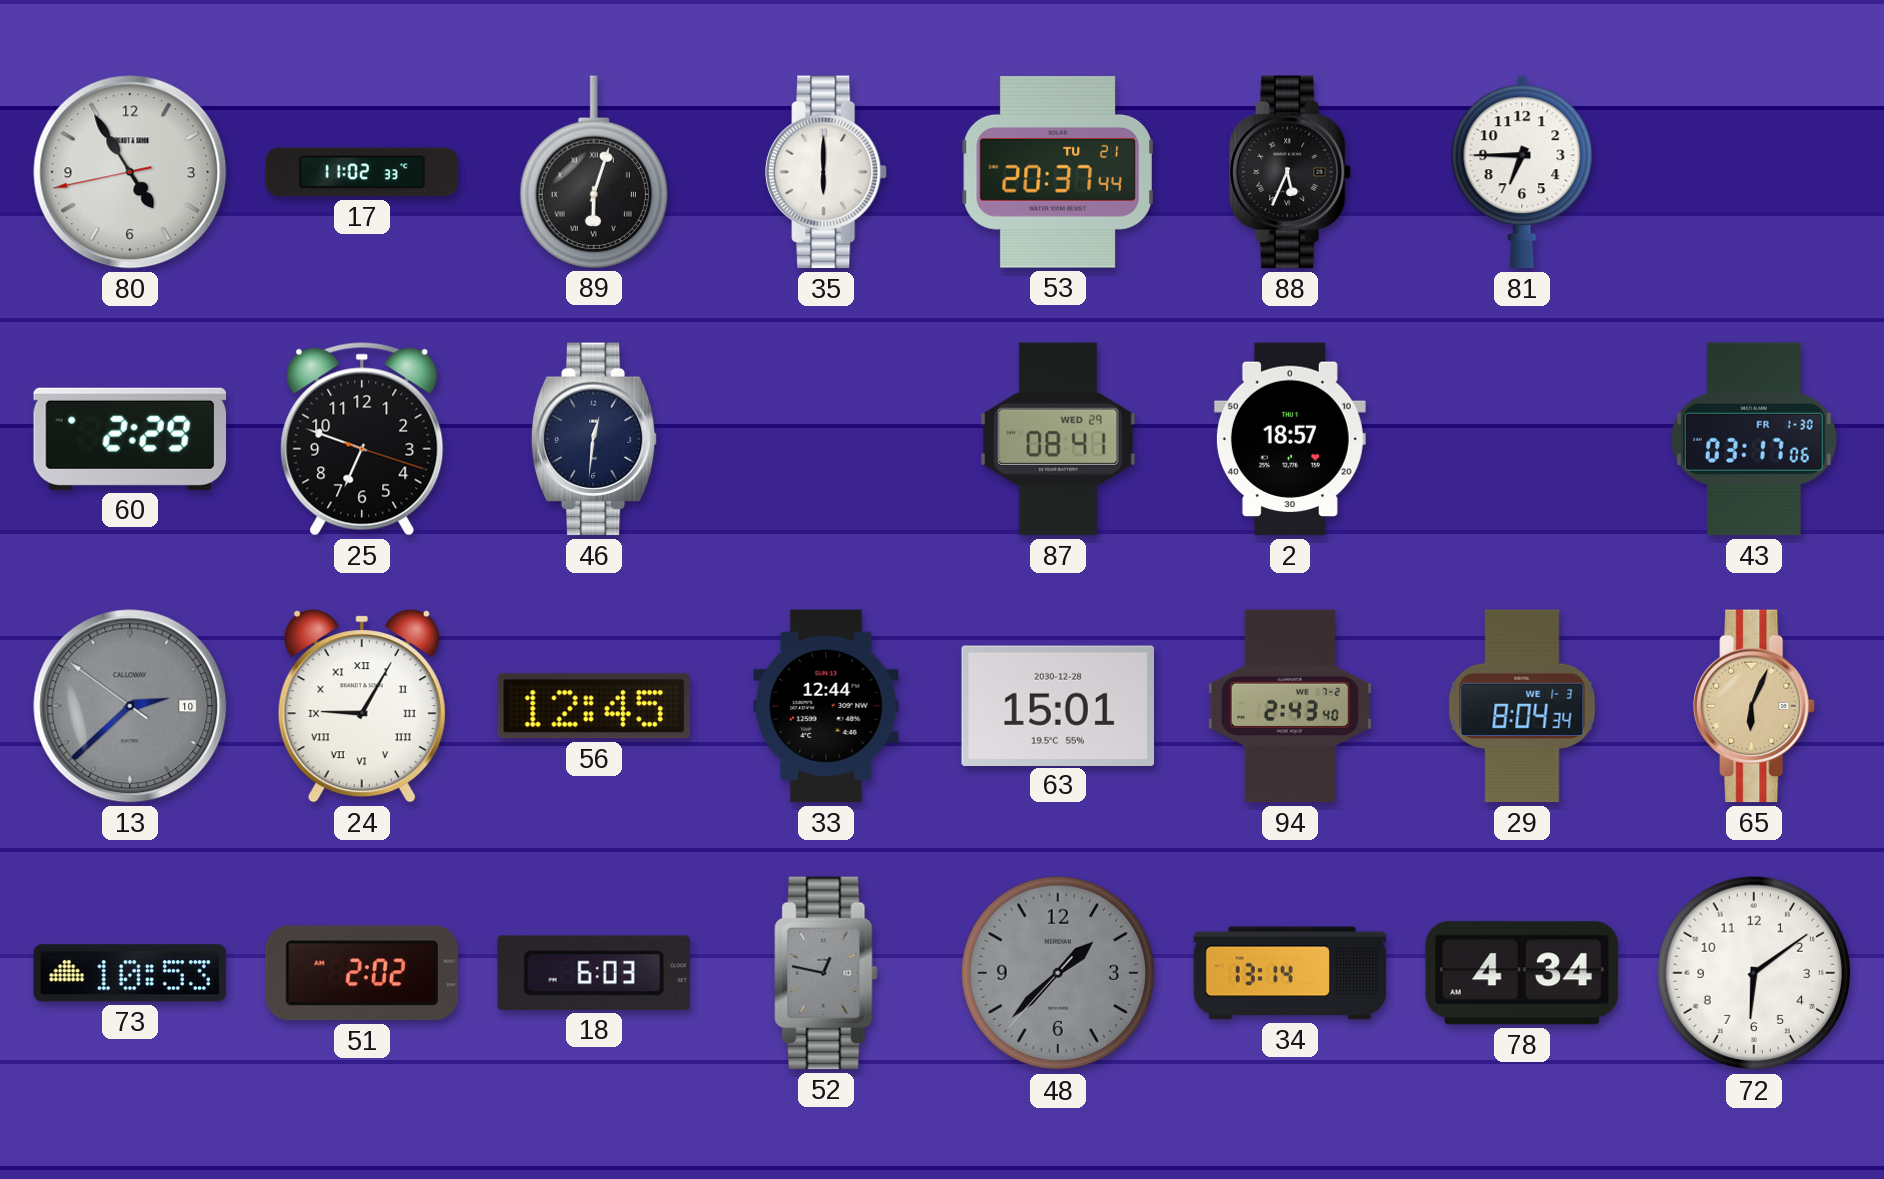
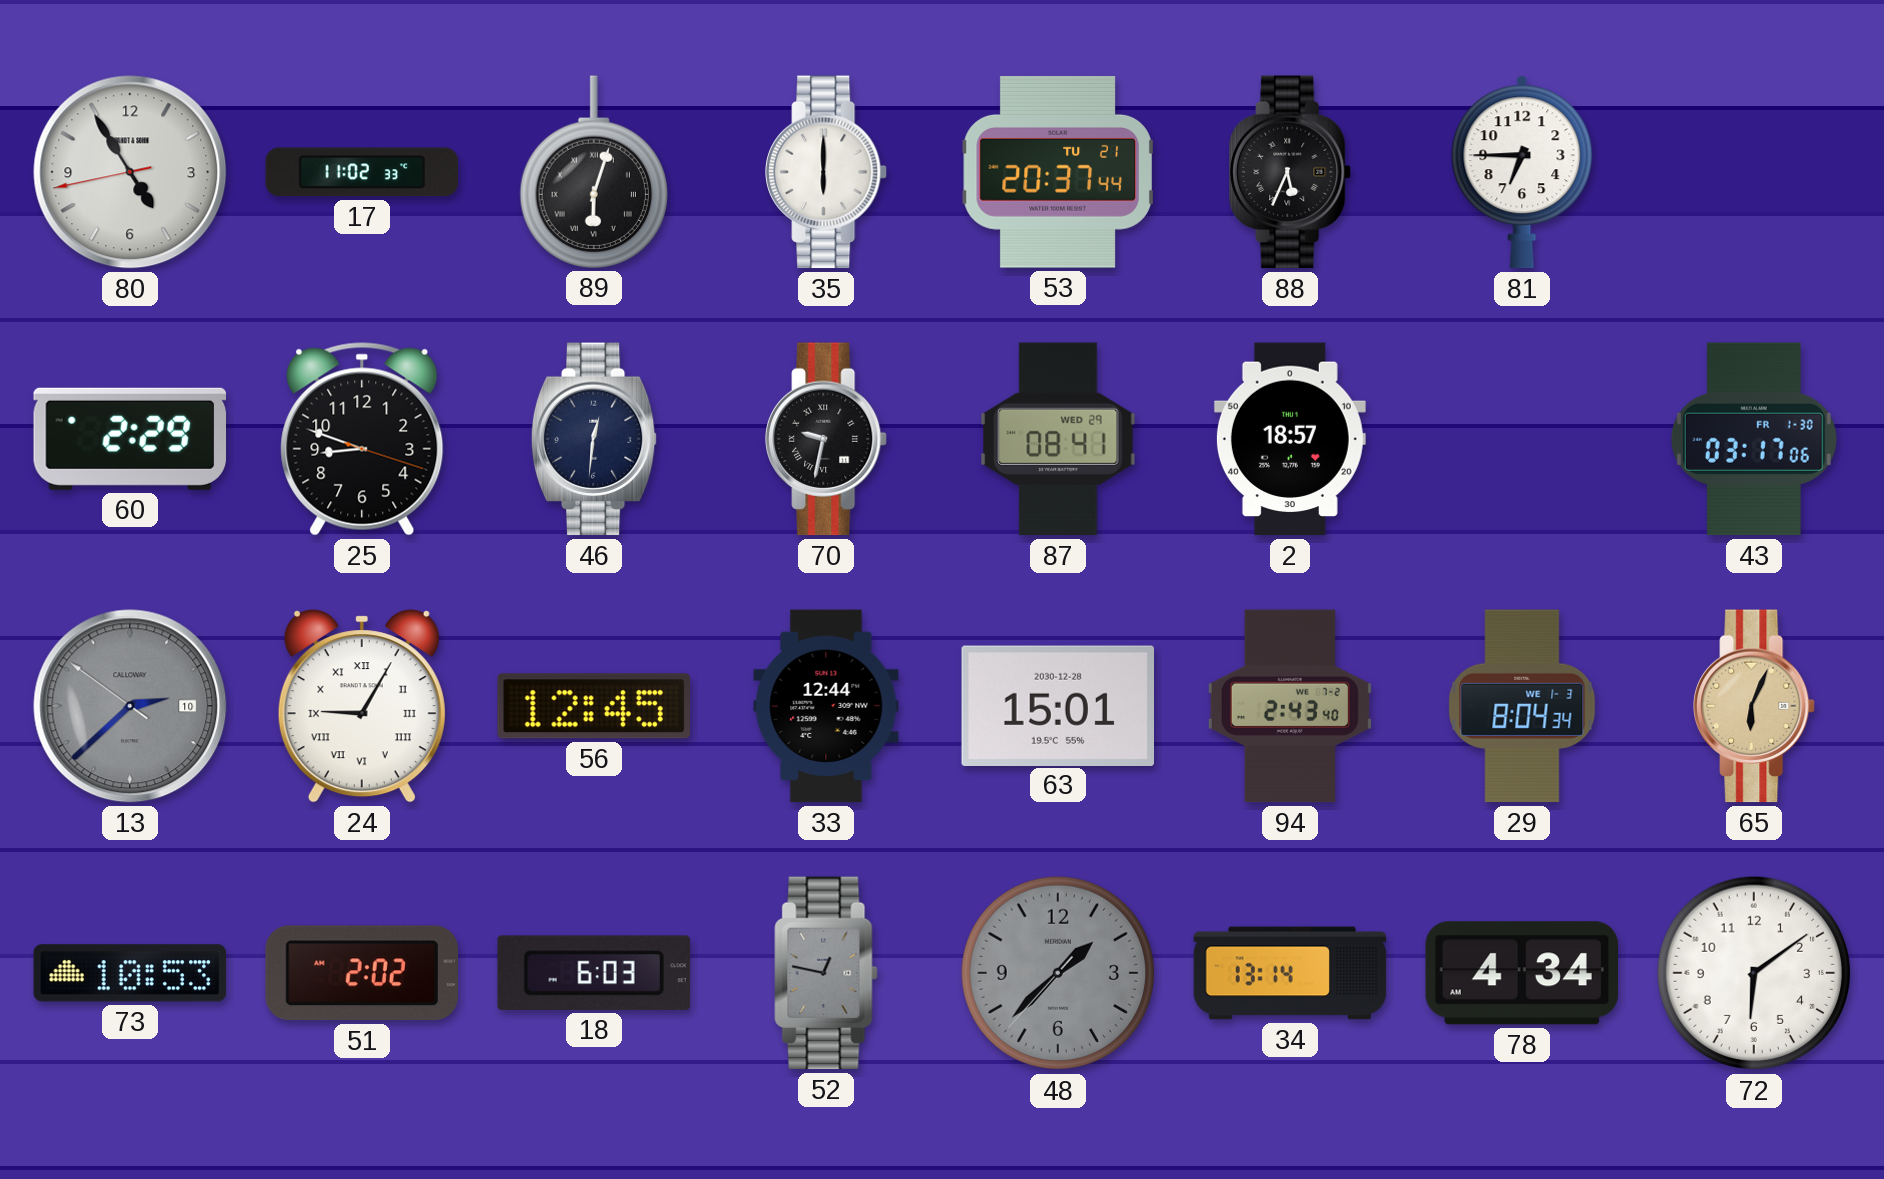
25: 6:48 -> 8:48 (362, 439)
70: none -> 9:32 (826, 439)
